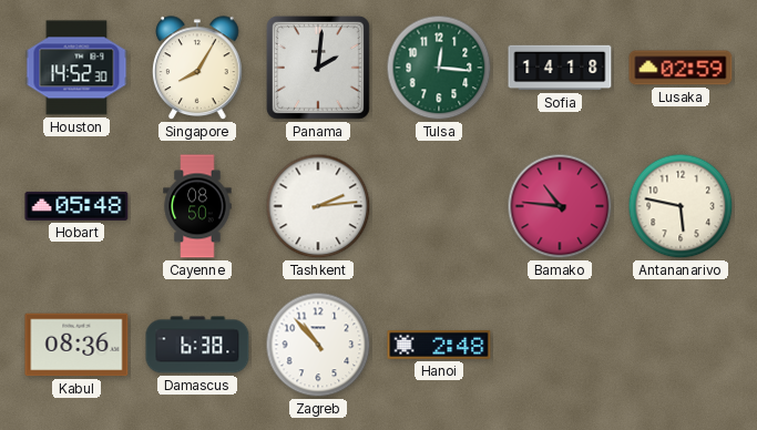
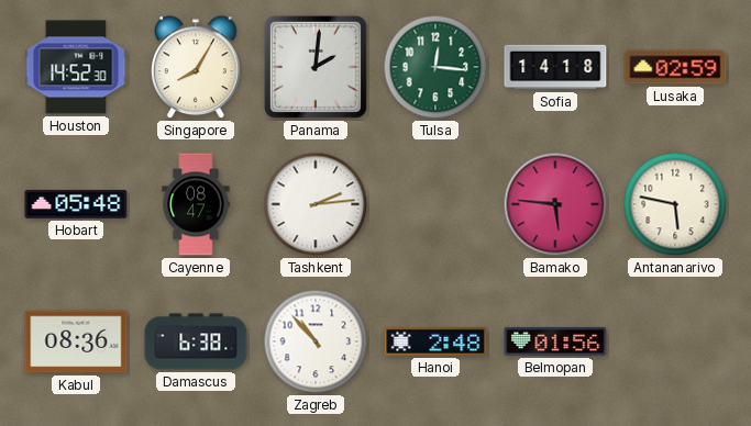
Cayenne: 08:50 -> 08:47 (196, 204)
Bamako: 10:46 -> 5:46 (555, 204)
Belmopan: none -> 01:56 (555, 341)
